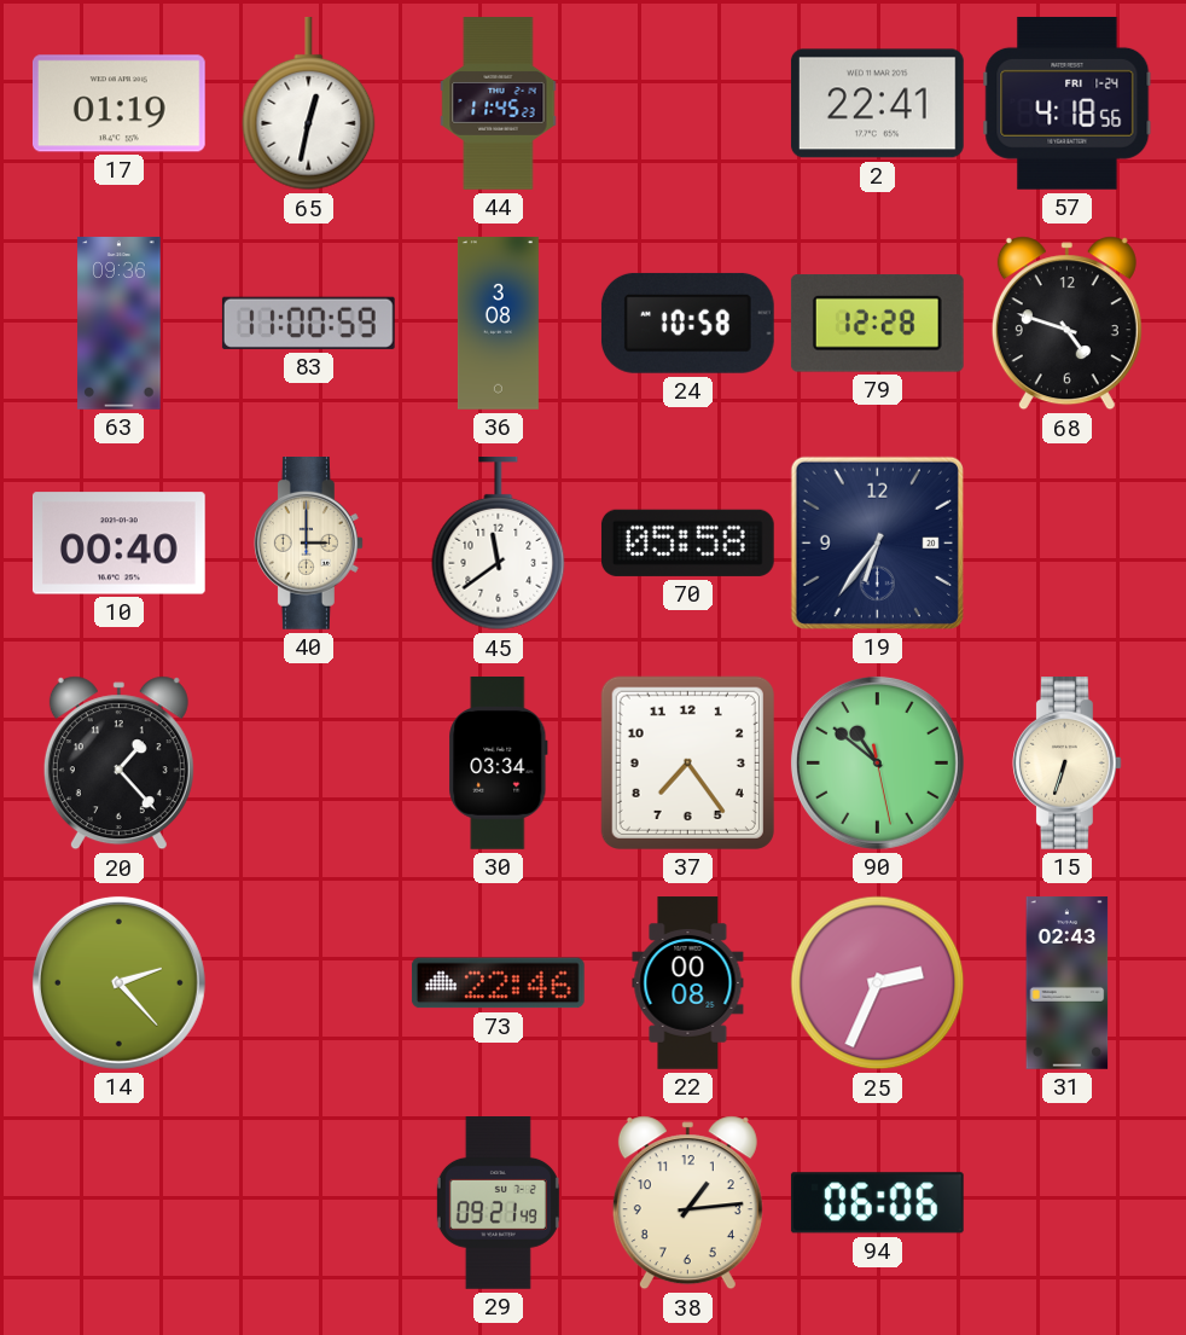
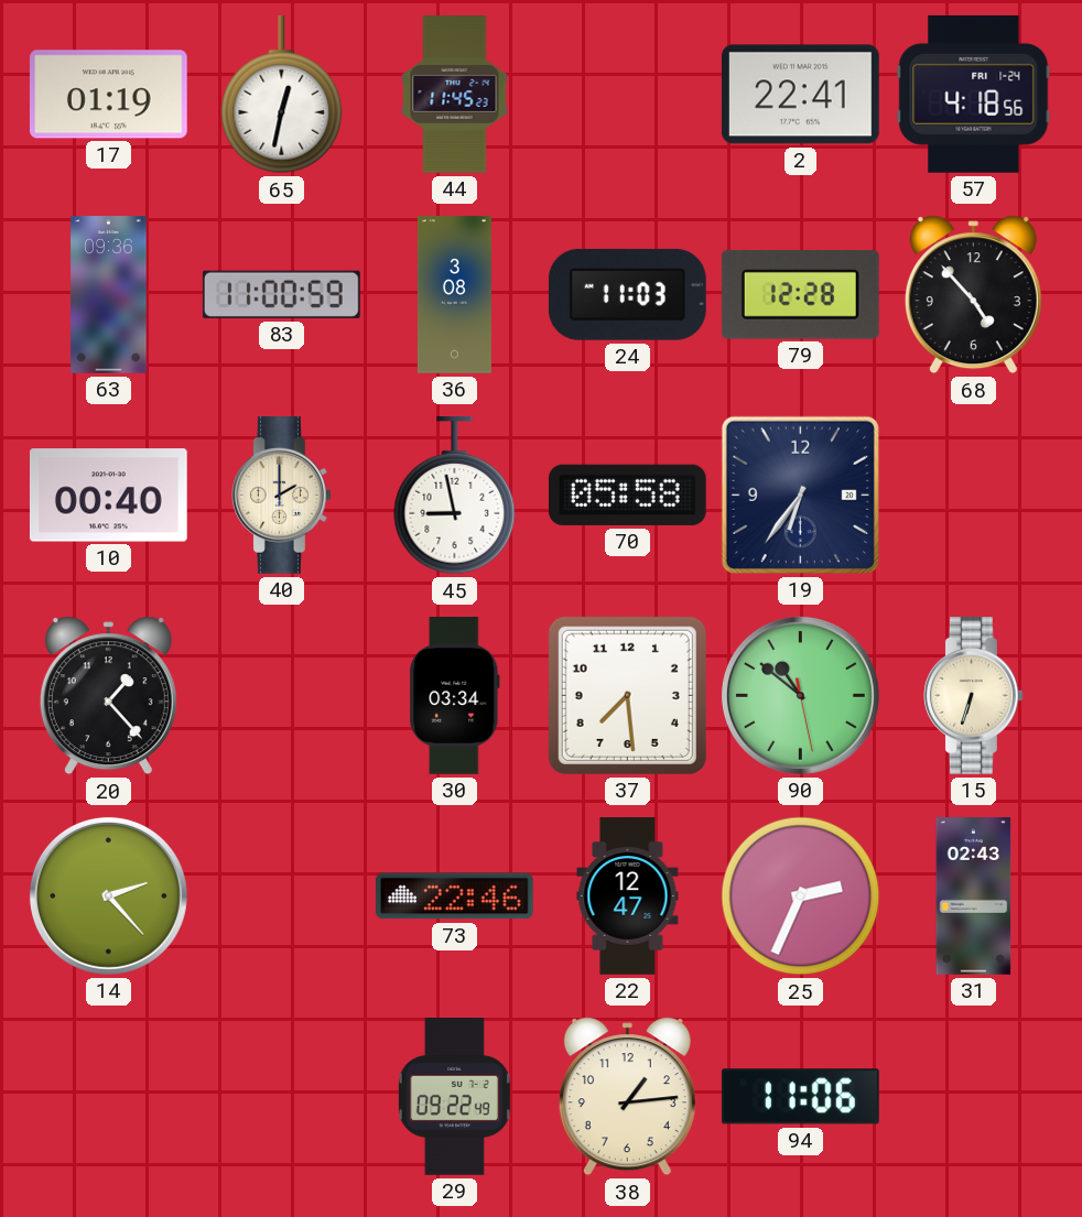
24: 10:58 -> 11:03 (627, 294)
68: 4:48 -> 4:53 (973, 295)
40: 3:00 -> 2:00 (282, 496)
45: 11:39 -> 8:58 (455, 497)
37: 7:24 -> 7:29 (627, 695)
22: 00:08 -> 12:47 (628, 897)
29: 09:21 -> 09:22 (454, 1097)
94: 06:06 -> 11:06 (800, 1097)
